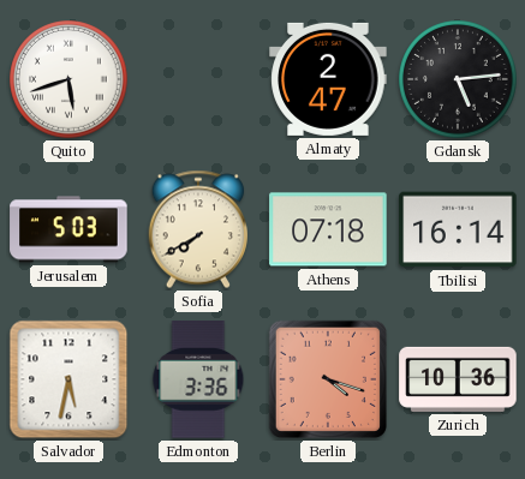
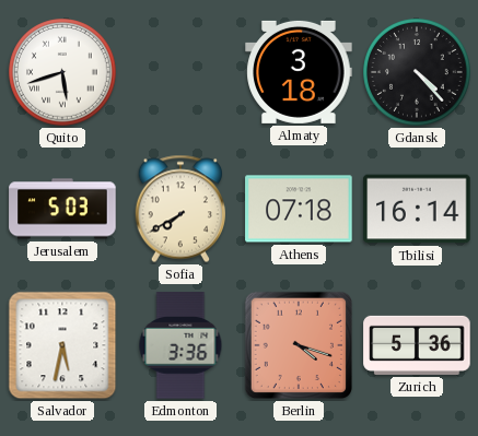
Almaty: 2:47 -> 3:18 (299, 72)
Gdansk: 5:14 -> 4:23 (417, 72)
Zurich: 10:36 -> 5:36 (417, 345)
